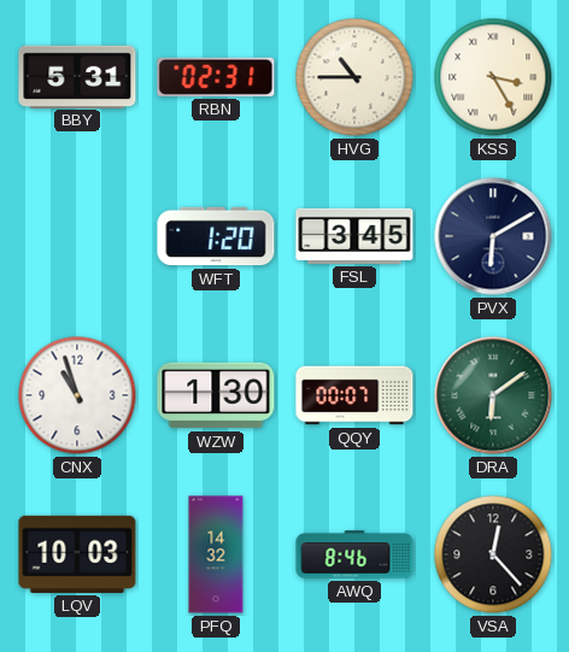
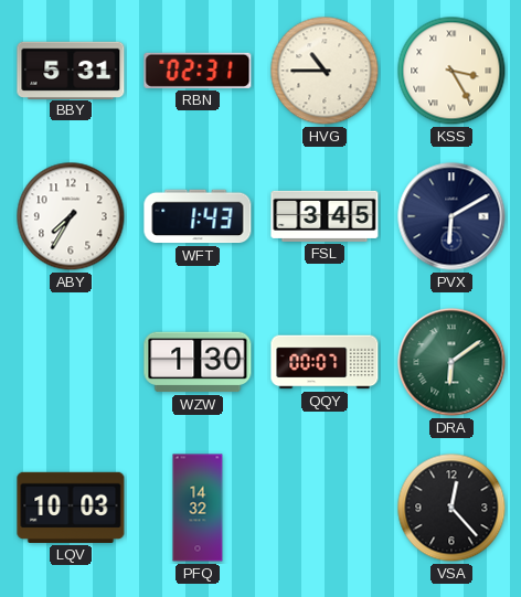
ABY: none -> 7:35 (71, 216)
WFT: 1:20 -> 1:43 (198, 216)
CNX: 10:57 -> none (77, 395)
AWQ: 8:46 -> none (354, 554)
